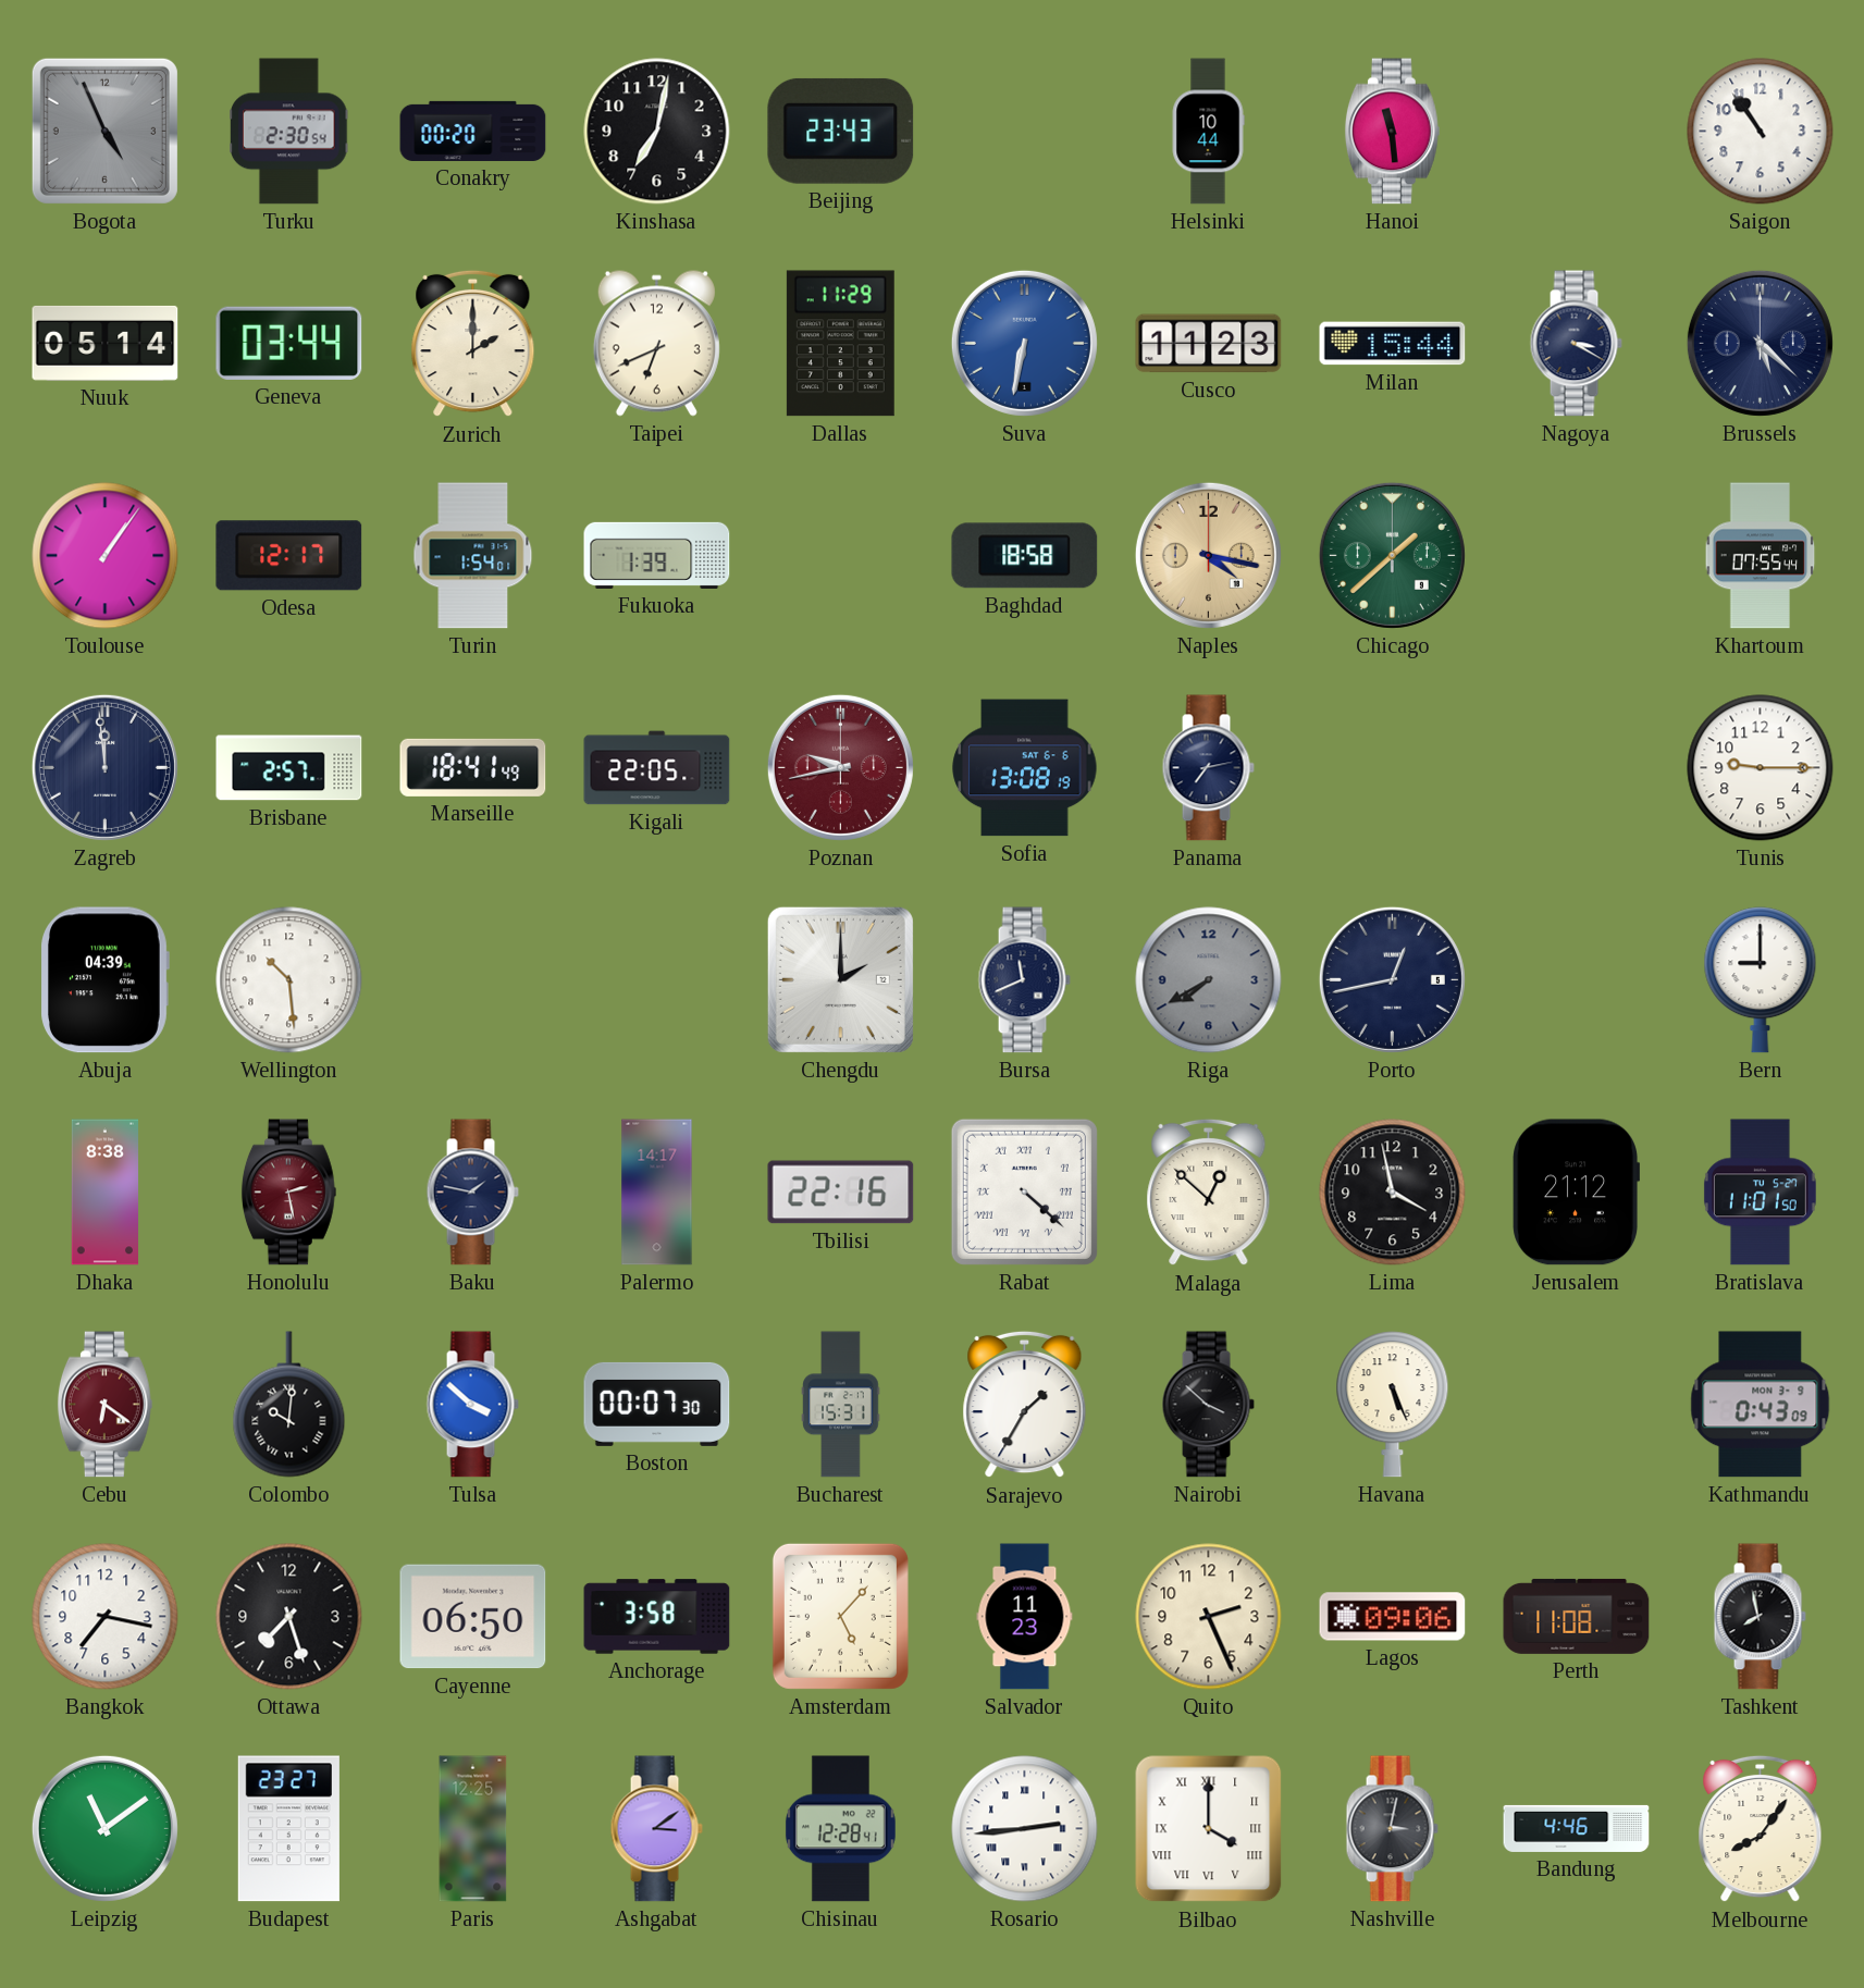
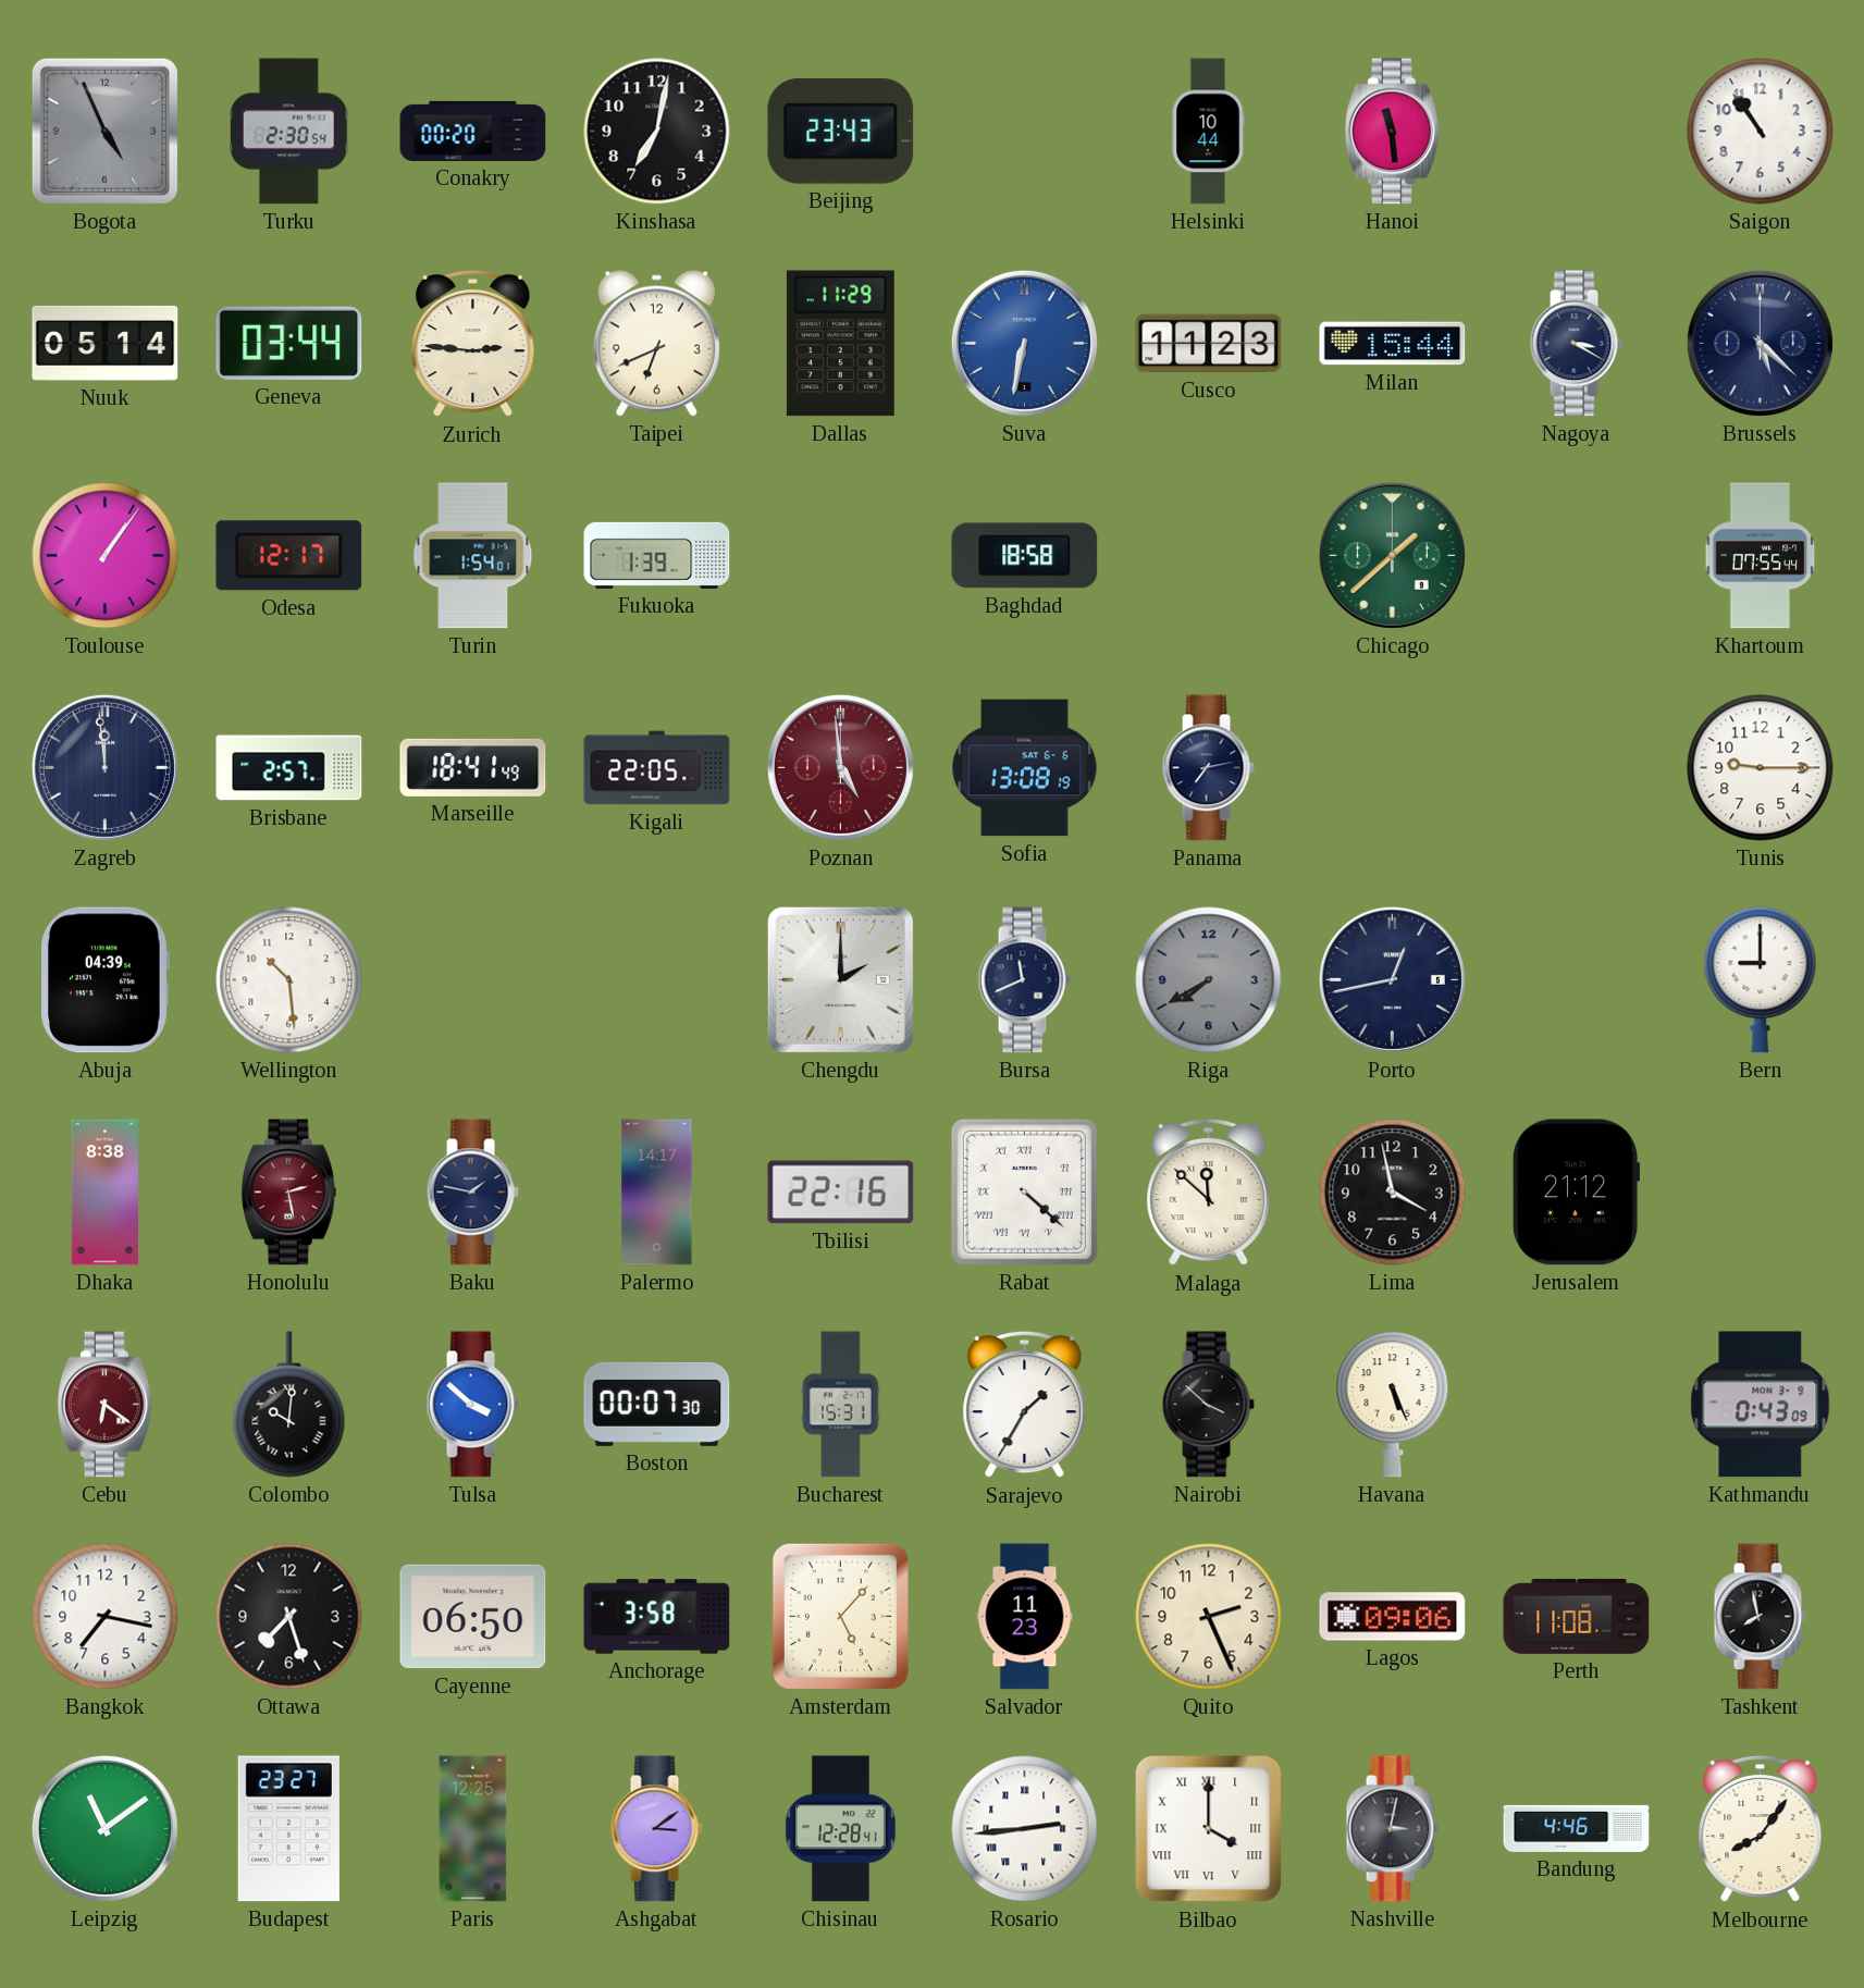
Zurich: 2:00 -> 2:46 (473, 344)
Naples: 4:17 -> none (1208, 555)
Poznan: 9:43 -> 4:59 (840, 767)
Malaga: 12:52 -> 11:52 (1209, 1193)
Bratislava: 11:01 -> none (1760, 1193)
